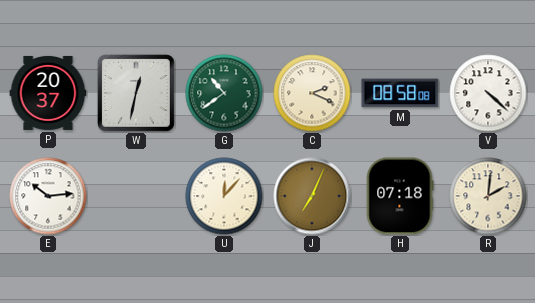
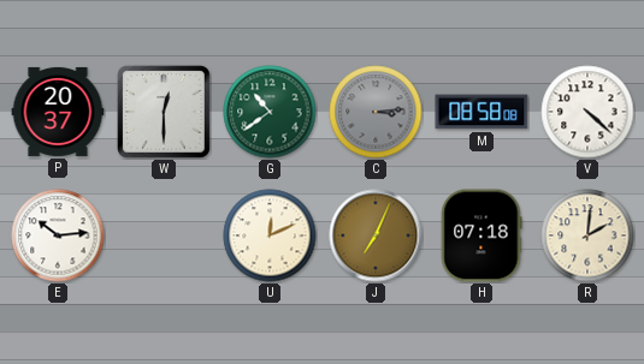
W: 12:32 -> 12:30 (164, 112)
C: 2:19 -> 3:14 (376, 112)
C dial: cream -> grey (376, 112)
U: 12:07 -> 12:11 (270, 235)
